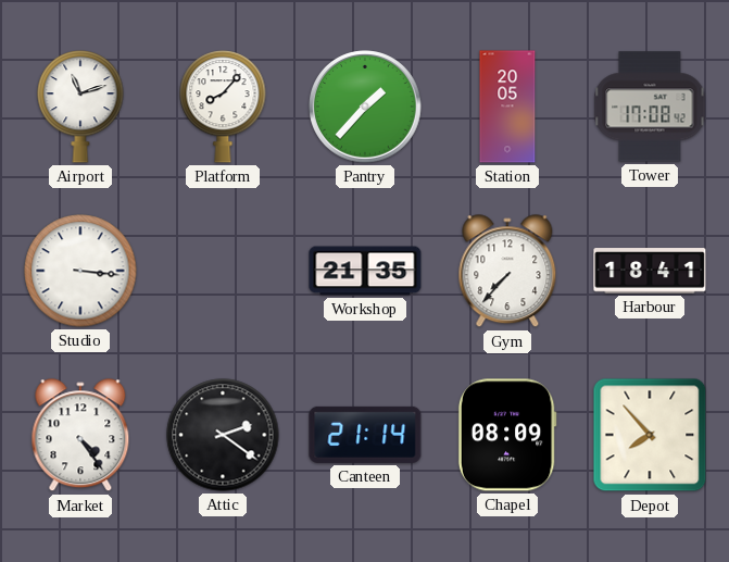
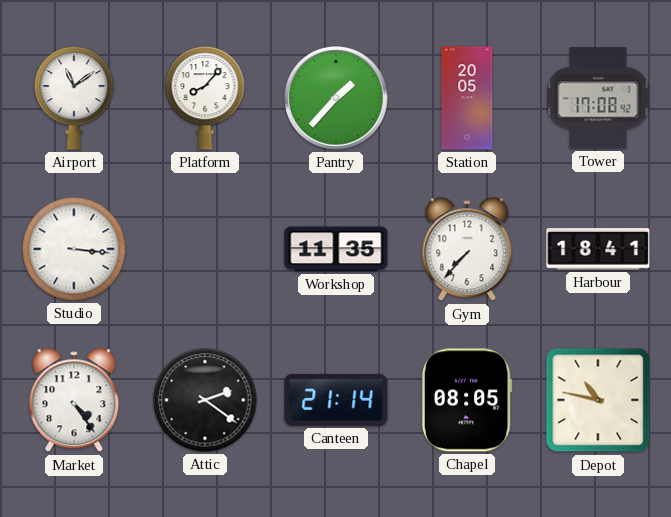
Airport: 11:12 -> 11:09 (74, 99)
Workshop: 21:35 -> 11:35 (336, 249)
Chapel: 08:09 -> 08:05 (467, 400)
Depot: 7:53 -> 10:47 (598, 400)
